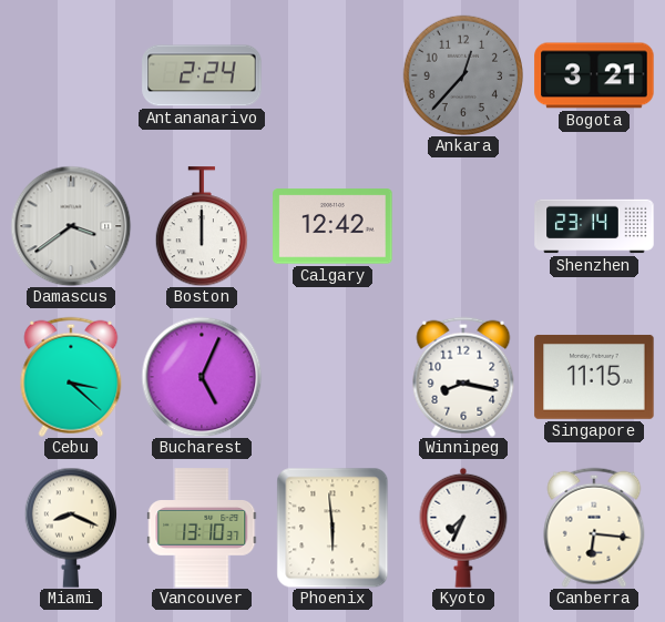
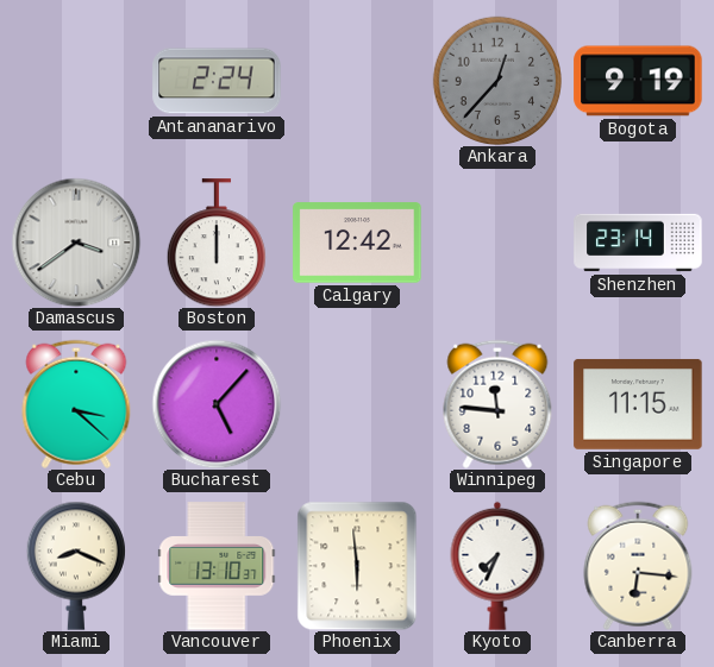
Bogota: 3:21 -> 9:19 (638, 81)
Bucharest: 5:04 -> 5:07 (217, 404)
Winnipeg: 8:17 -> 11:46 (497, 404)
